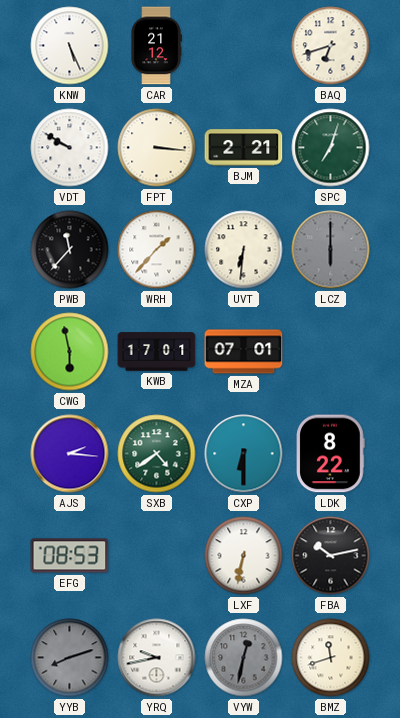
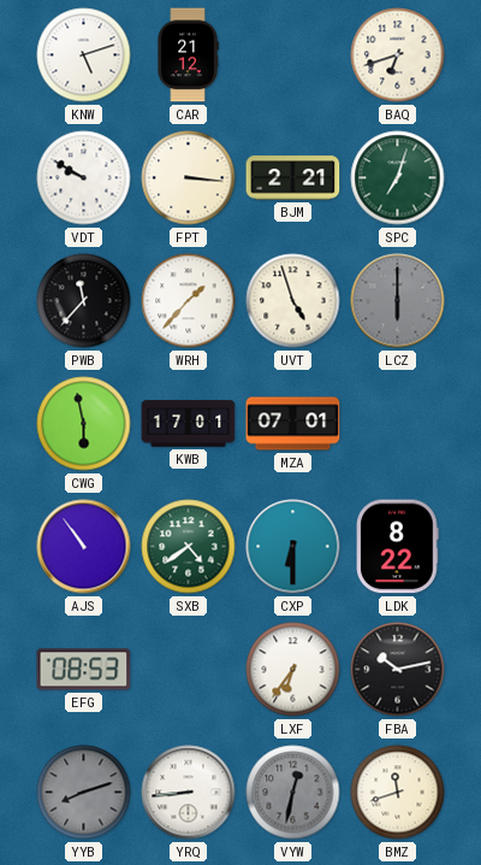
KNW: 5:26 -> 5:12 (84, 55)
UVT: 6:31 -> 4:57 (293, 301)
AJS: 2:16 -> 10:54 (84, 547)
LXF: 6:32 -> 6:36 (293, 670)
YRQ: 9:43 -> 8:44 (189, 793)
